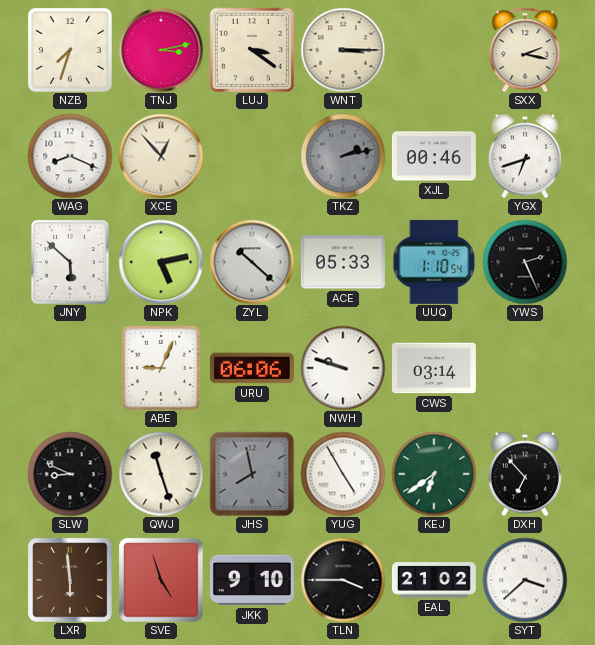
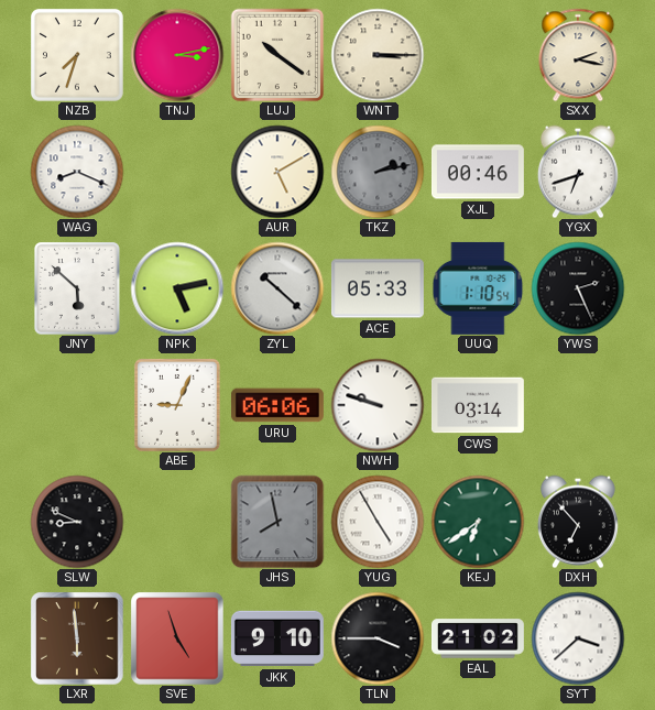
LUJ: 3:21 -> 10:21 (277, 55)
XCE: 12:53 -> none (161, 156)
AUR: none -> 5:10 (277, 172)
QWJ: 11:27 -> none (161, 474)
